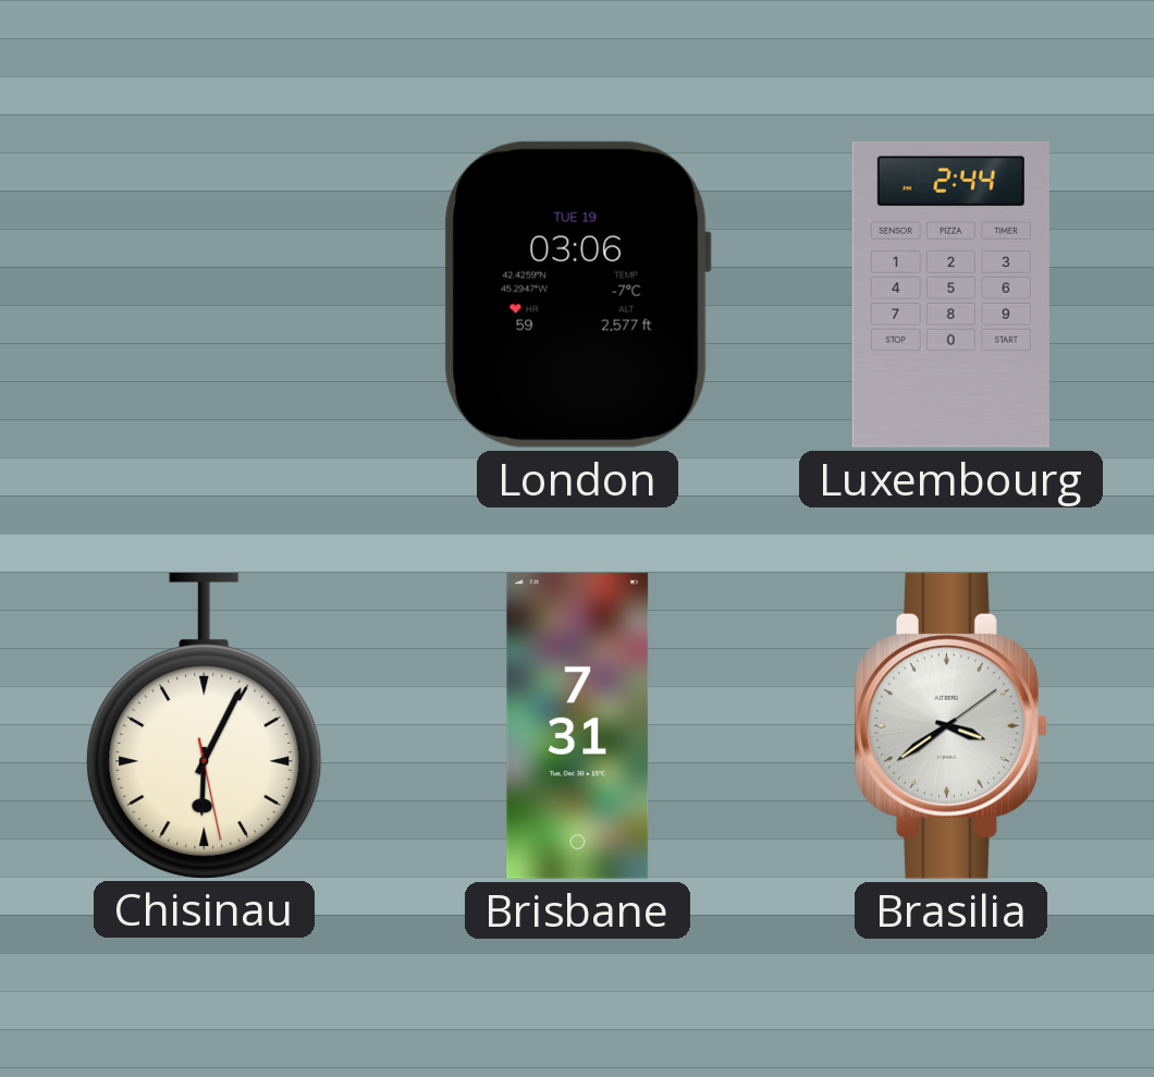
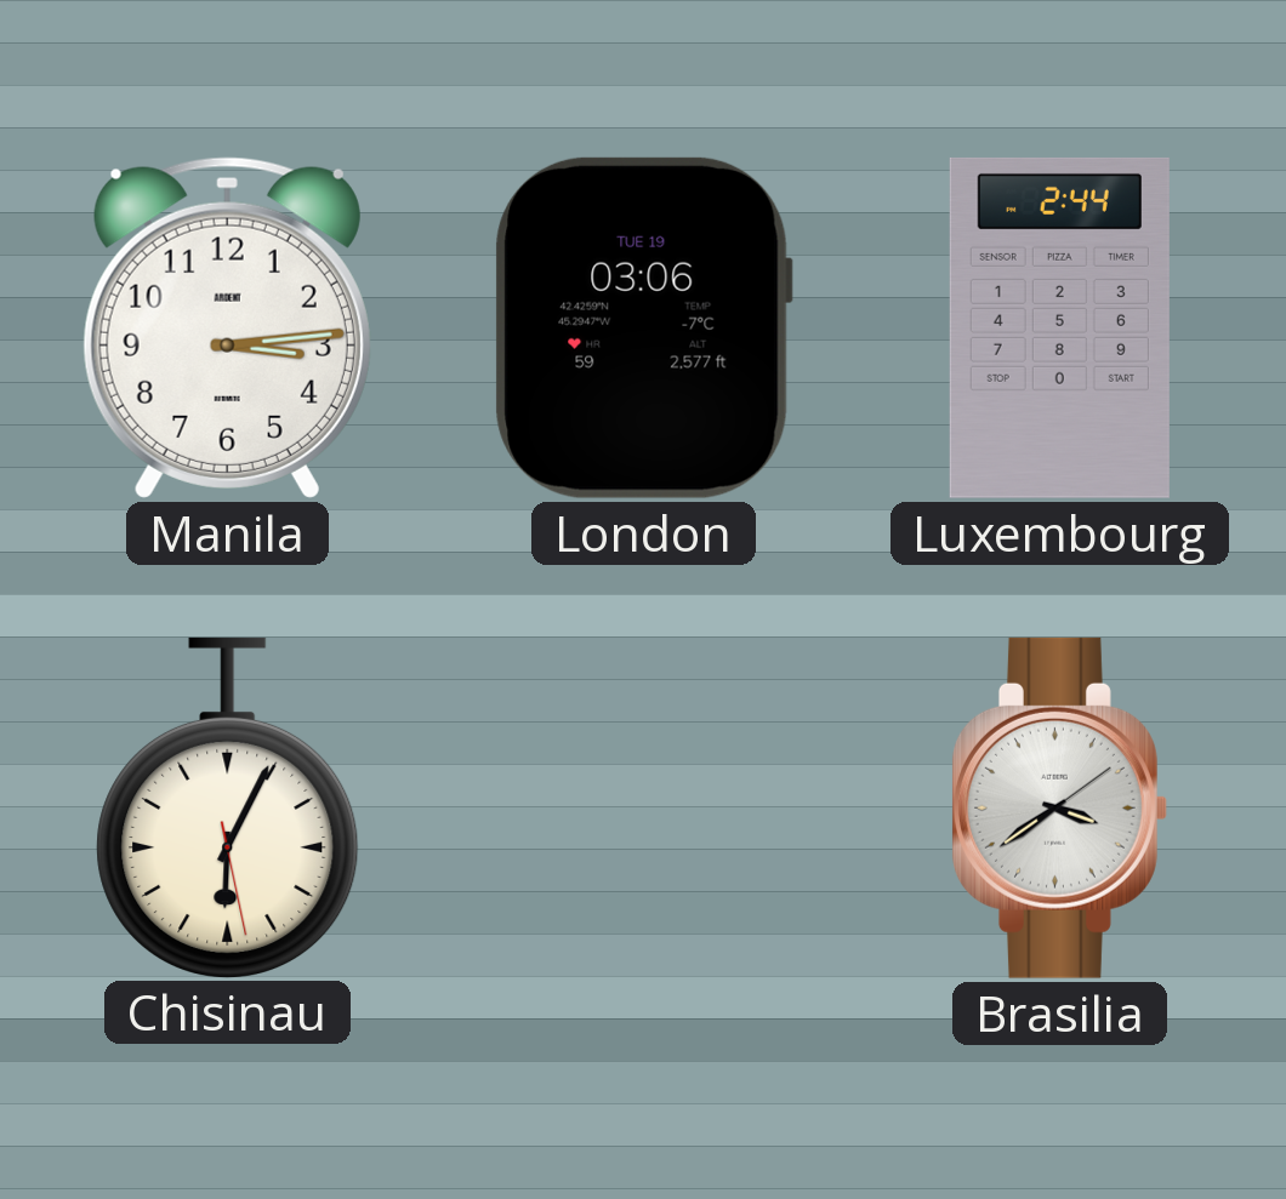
Manila: none -> 3:14 (227, 327)
Brisbane: 7:31 -> none (578, 725)
